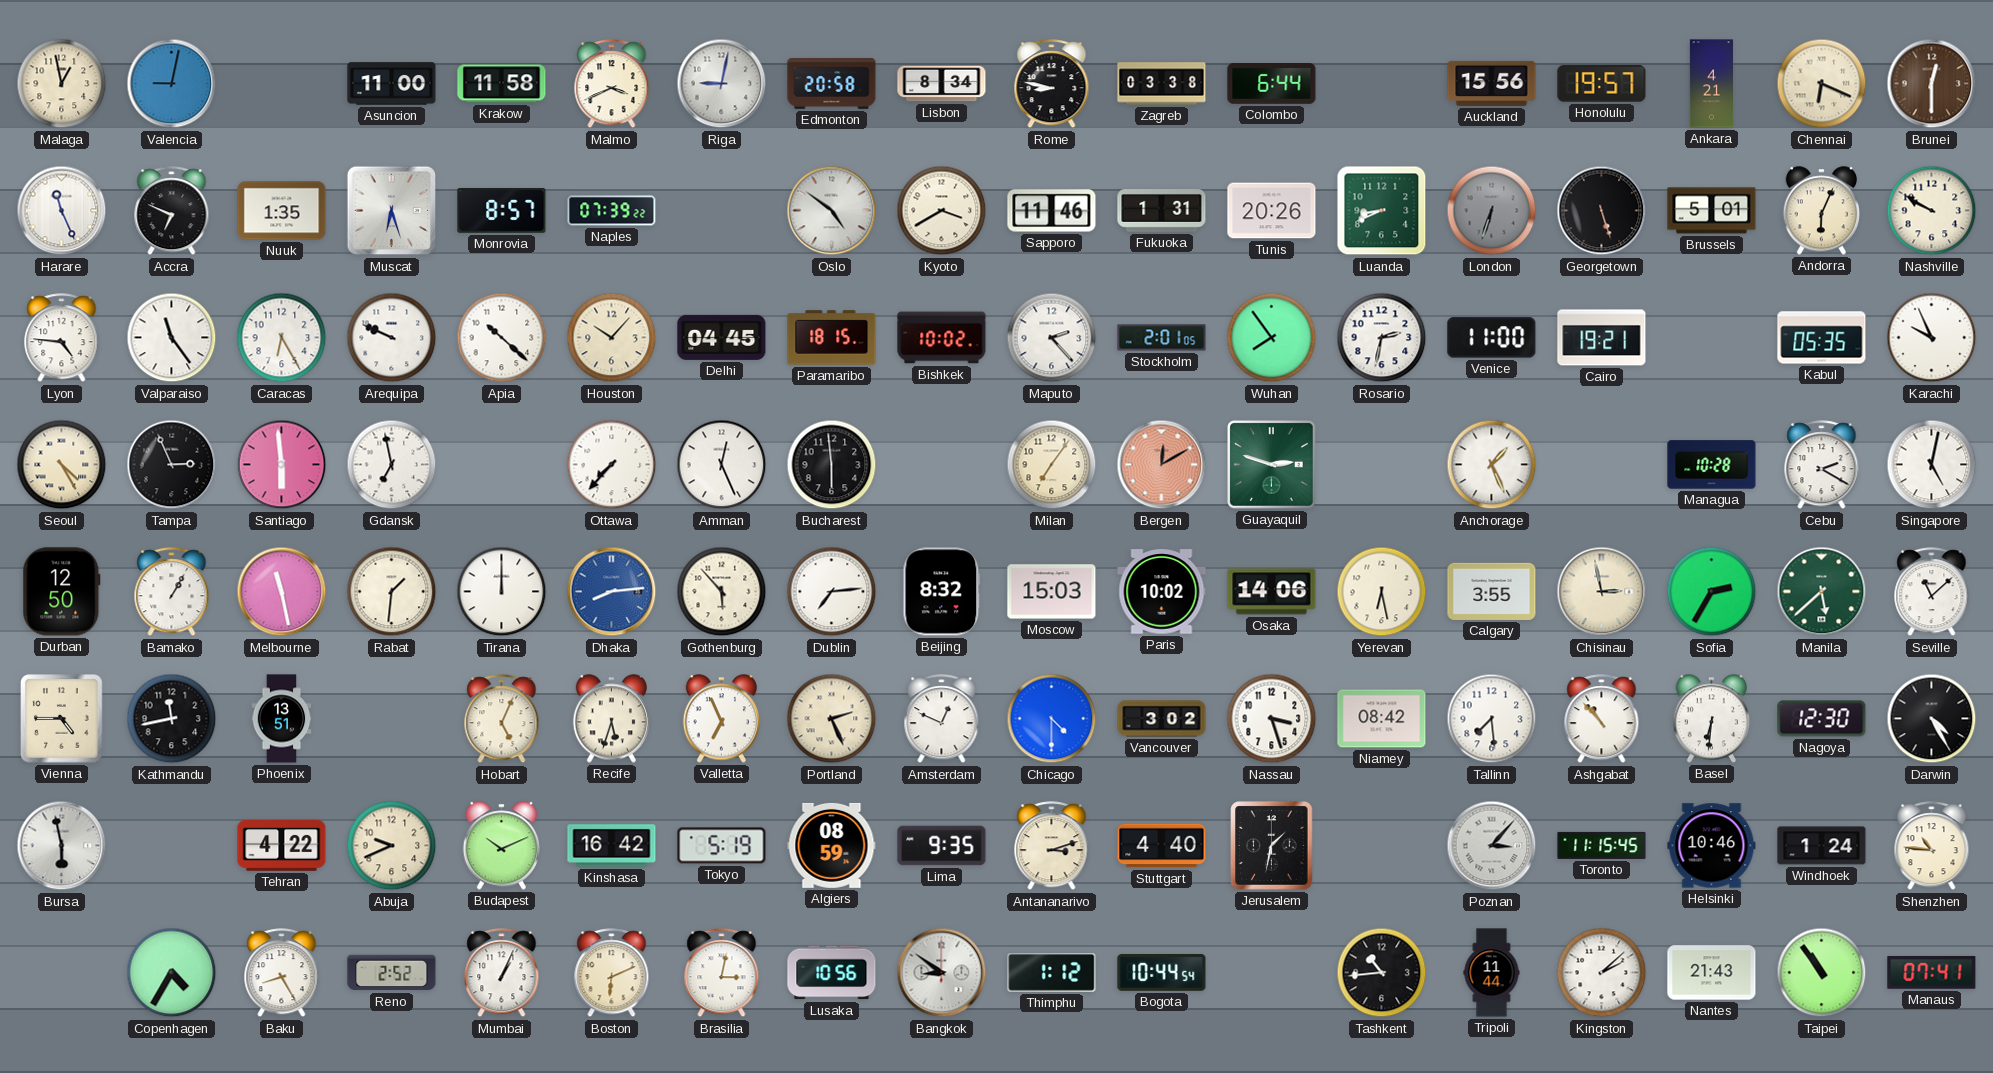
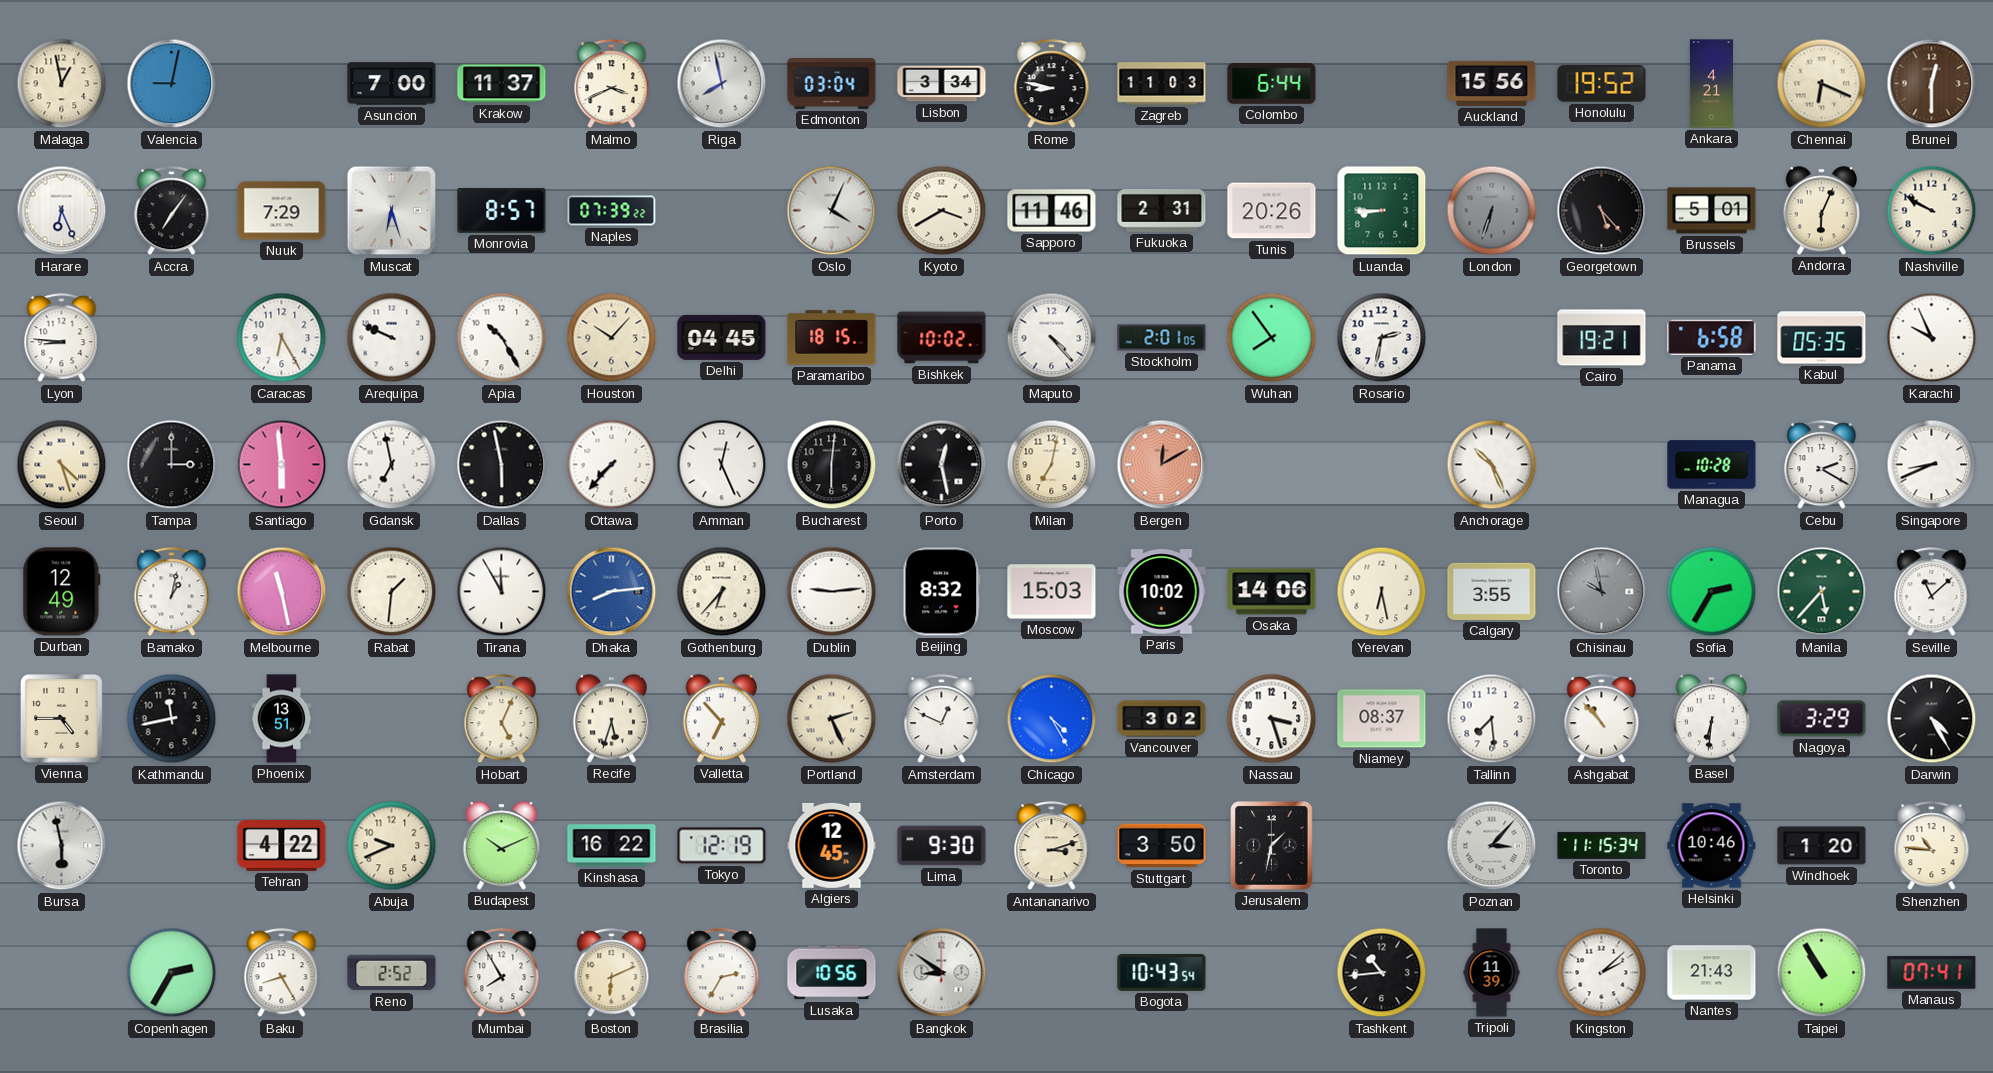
Asuncion: 11:00 -> 7:00 (392, 84)
Krakow: 11:58 -> 11:37 (502, 84)
Riga: 9:02 -> 7:58 (722, 84)
Edmonton: 20:58 -> 03:04 (832, 84)
Lisbon: 8:34 -> 3:34 (942, 84)
Zagreb: 03:38 -> 11:03 (1162, 84)
Honolulu: 19:57 -> 19:52 (1602, 84)
Harare: 11:26 -> 6:26 (62, 211)
Accra: 6:49 -> 7:06 (172, 211)
Nuuk: 1:35 -> 7:29 (282, 211)
Oslo: 4:51 -> 4:04 (832, 211)
Fukuoka: 1:31 -> 2:31 (1162, 211)
Luanda: 8:41 -> 8:45 (1382, 211)
Georgetown: 5:27 -> 5:23 (1602, 211)
Lyon: 4:46 -> 8:46 (62, 338)
Valparaiso: 11:24 -> none (172, 338)
Apia: 10:22 -> 10:25 (502, 338)
Maputo: 2:23 -> 4:23 (1052, 338)
Venice: 11:00 -> none (1492, 338)
Panama: none -> 6:58 (1712, 337)
Seoul: 4:25 -> 4:27 (62, 465)
Tampa: 2:56 -> 3:00 (172, 465)
Dallas: none -> 5:58 (502, 465)
Bucharest: 5:59 -> 6:01 (832, 465)
Porto: none -> 12:28 (942, 465)
Milan: 7:06 -> 7:02 (1052, 465)
Guayaquil: 2:48 -> none (1272, 465)
Anchorage: 1:26 -> 10:26 (1492, 465)
Singapore: 5:02 -> 8:41 (1932, 465)
Durban: 12:50 -> 12:49 (62, 592)
Bamako: 1:05 -> 1:02 (172, 592)
Tirana: 12:00 -> 11:55 (502, 592)
Gothenburg: 5:53 -> 6:37 (722, 592)
Dublin: 7:14 -> 9:14 (832, 592)
Chisinau: 2:58 -> 9:58 (1602, 592)
Chisinau dial: cream -> grey (1602, 592)
Manila: 5:38 -> 5:37 (1822, 592)
Valletta: 6:56 -> 6:53 (722, 719)
Chicago: 4:30 -> 4:25 (1052, 719)
Niamey: 08:42 -> 08:37 (1382, 719)
Nagoya: 12:30 -> 3:29 (1822, 719)
Kinshasa: 16:42 -> 16:22 (612, 846)
Tokyo: 5:19 -> 12:19 (722, 846)
Algiers: 08:59 -> 12:45 (832, 845)
Lima: 9:35 -> 9:30 (942, 846)
Stuttgart: 4:40 -> 3:50 (1162, 846)
Toronto: 11:15:45 -> 11:15:34 (1602, 845)
Windhoek: 1:24 -> 1:20 (1822, 846)
Copenhagen: 4:35 -> 2:35 (172, 973)
Mumbai: 1:04 -> 7:55 (502, 973)
Brasilia: 3:02 -> 2:35 (722, 973)
Thimphu: 1:12 -> none (1052, 973)
Bogota: 10:44 -> 10:43 (1162, 972)
Tripoli: 11:44 -> 11:39 (1492, 973)
Taipei: 10:54 -> 10:55 (1822, 973)
